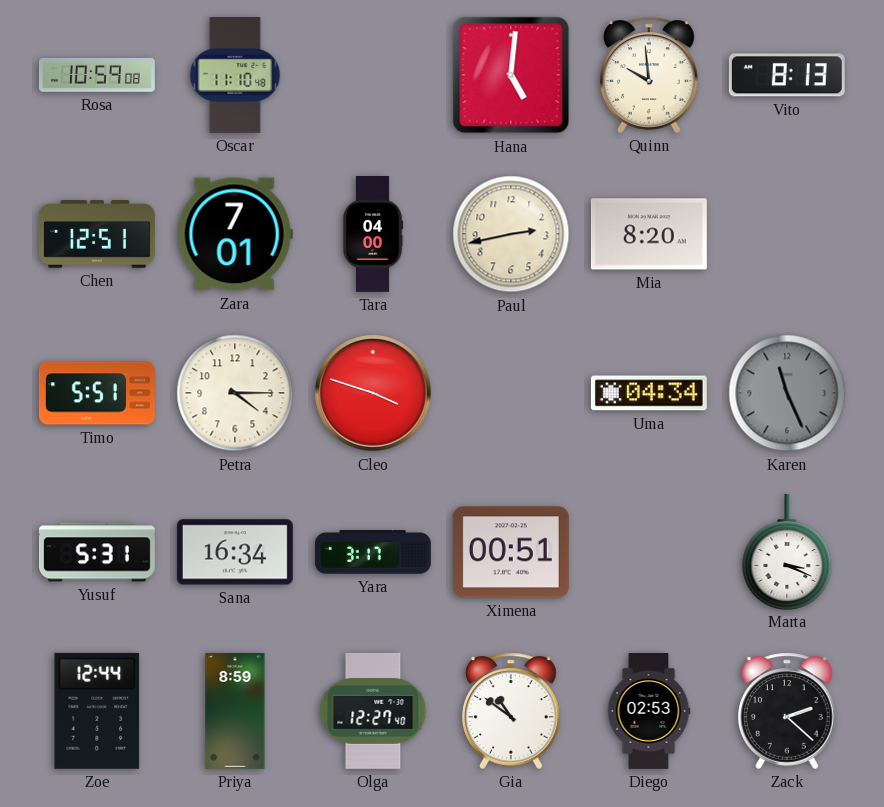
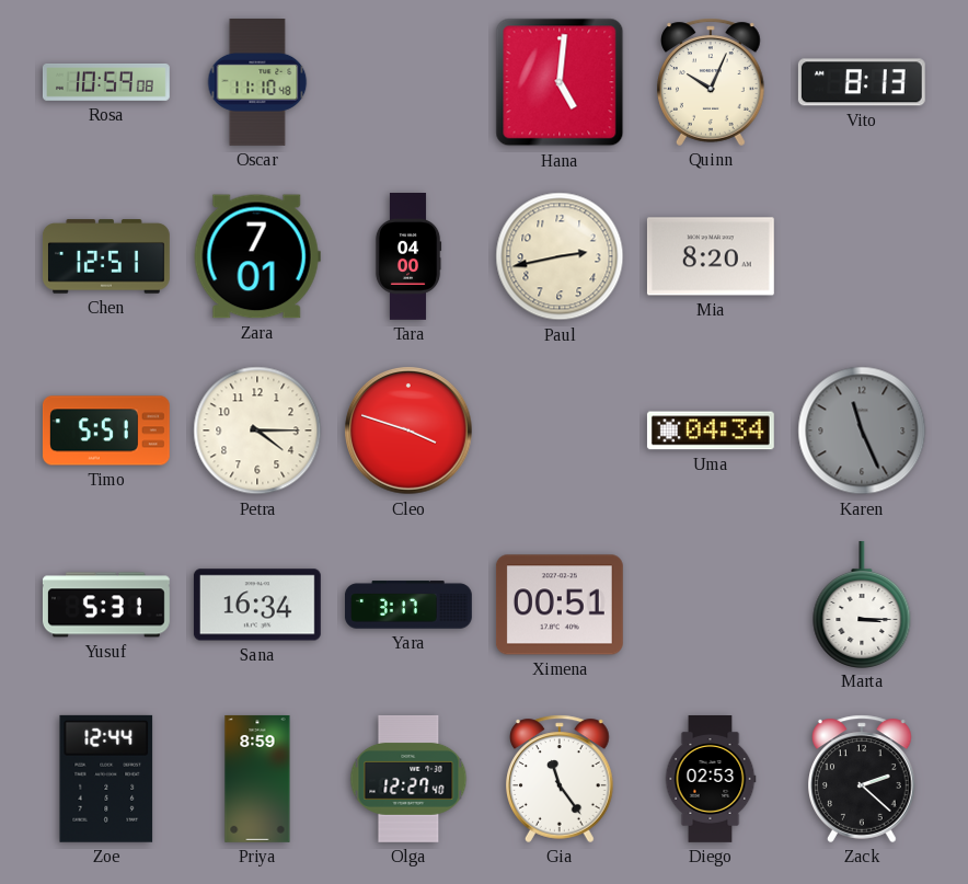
Quinn: 9:59 -> 10:04 (712, 82)
Marta: 3:19 -> 3:15 (862, 604)
Gia: 10:51 -> 11:24 (561, 779)
